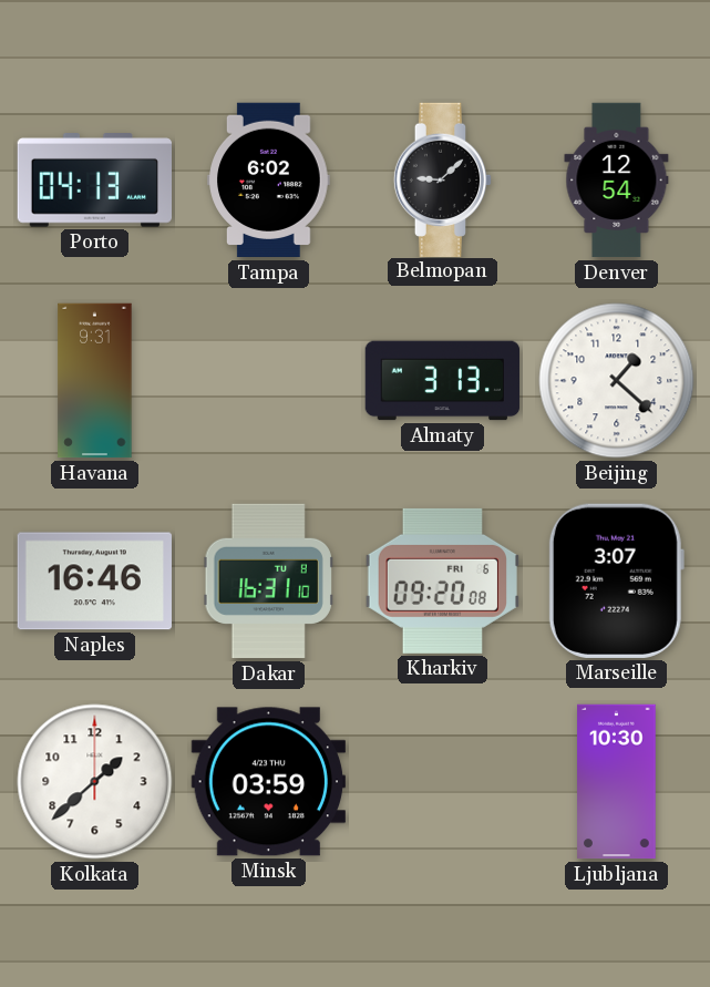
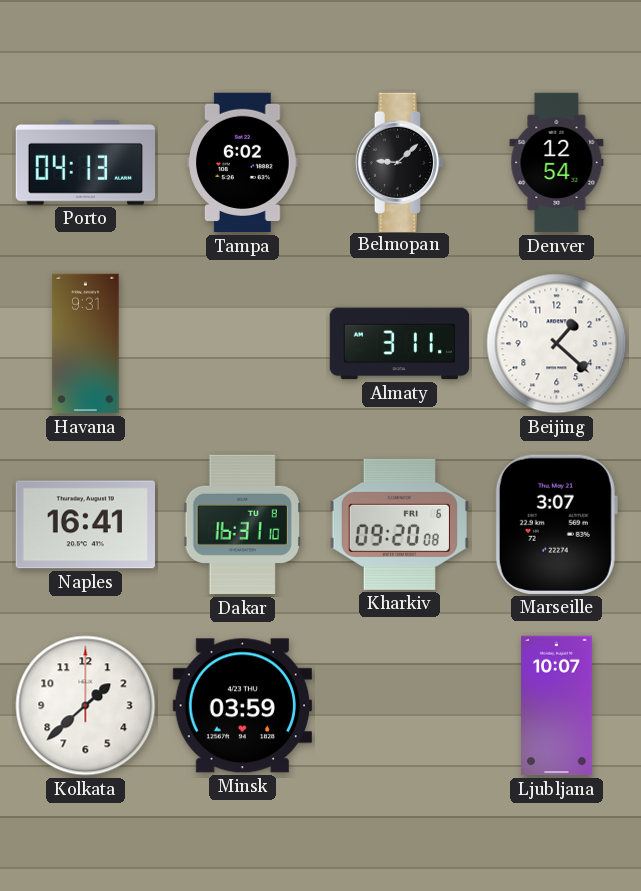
Almaty: 3:13 -> 3:11 (400, 344)
Naples: 16:46 -> 16:41 (85, 525)
Ljubljana: 10:30 -> 10:07 (557, 706)
